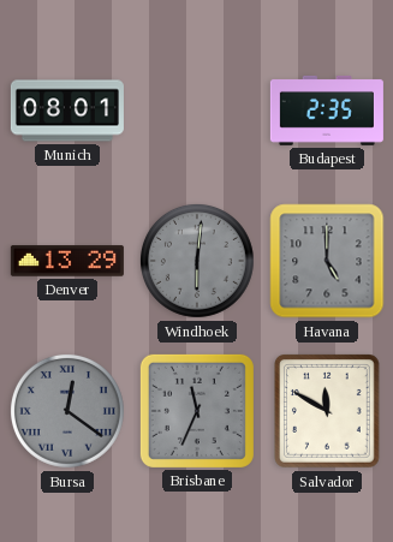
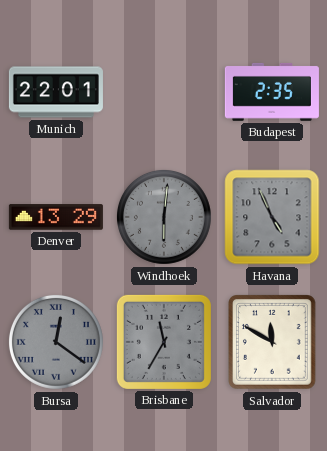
Munich: 08:01 -> 22:01 (56, 92)
Havana: 5:00 -> 4:56 (272, 217)
Brisbane: 11:34 -> 11:35 (164, 342)
